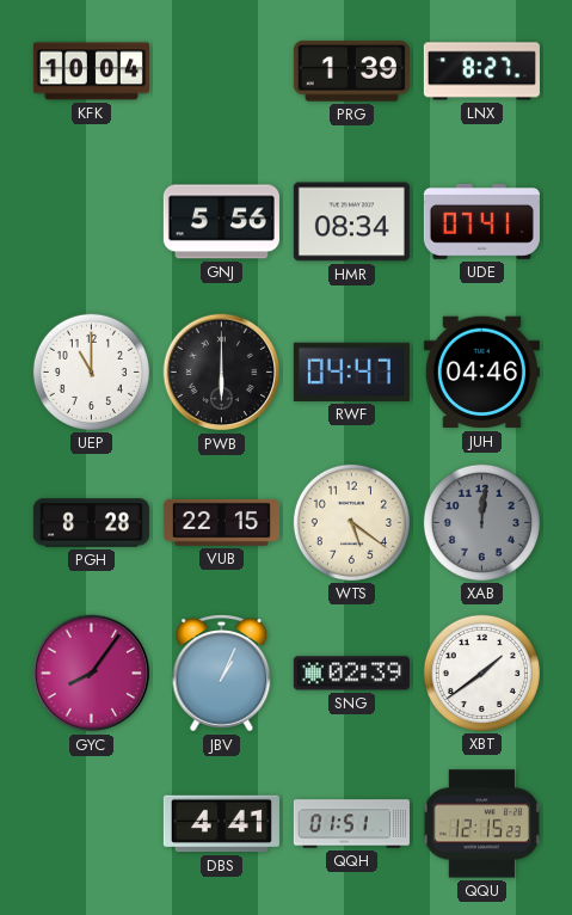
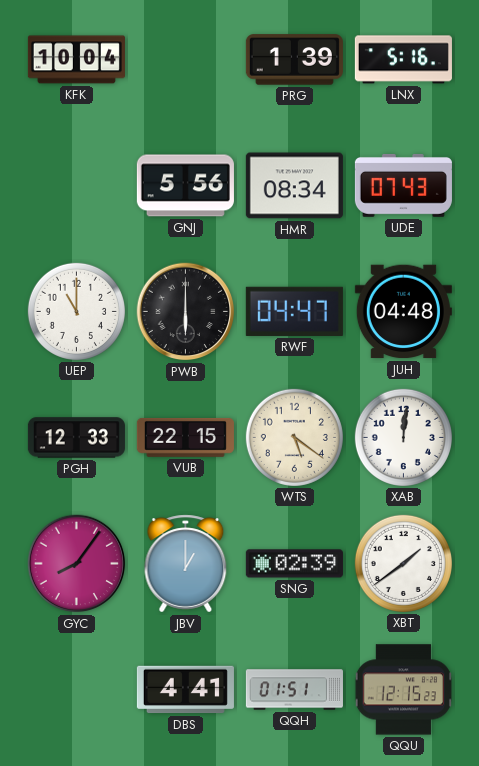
LNX: 8:27 -> 5:16 (403, 60)
UDE: 07:41 -> 07:43 (403, 185)
JUH: 04:46 -> 04:48 (403, 312)
PGH: 8:28 -> 12:33 (76, 438)
XAB dial: grey -> white (403, 437)
JBV: 1:04 -> 1:00 (186, 564)
